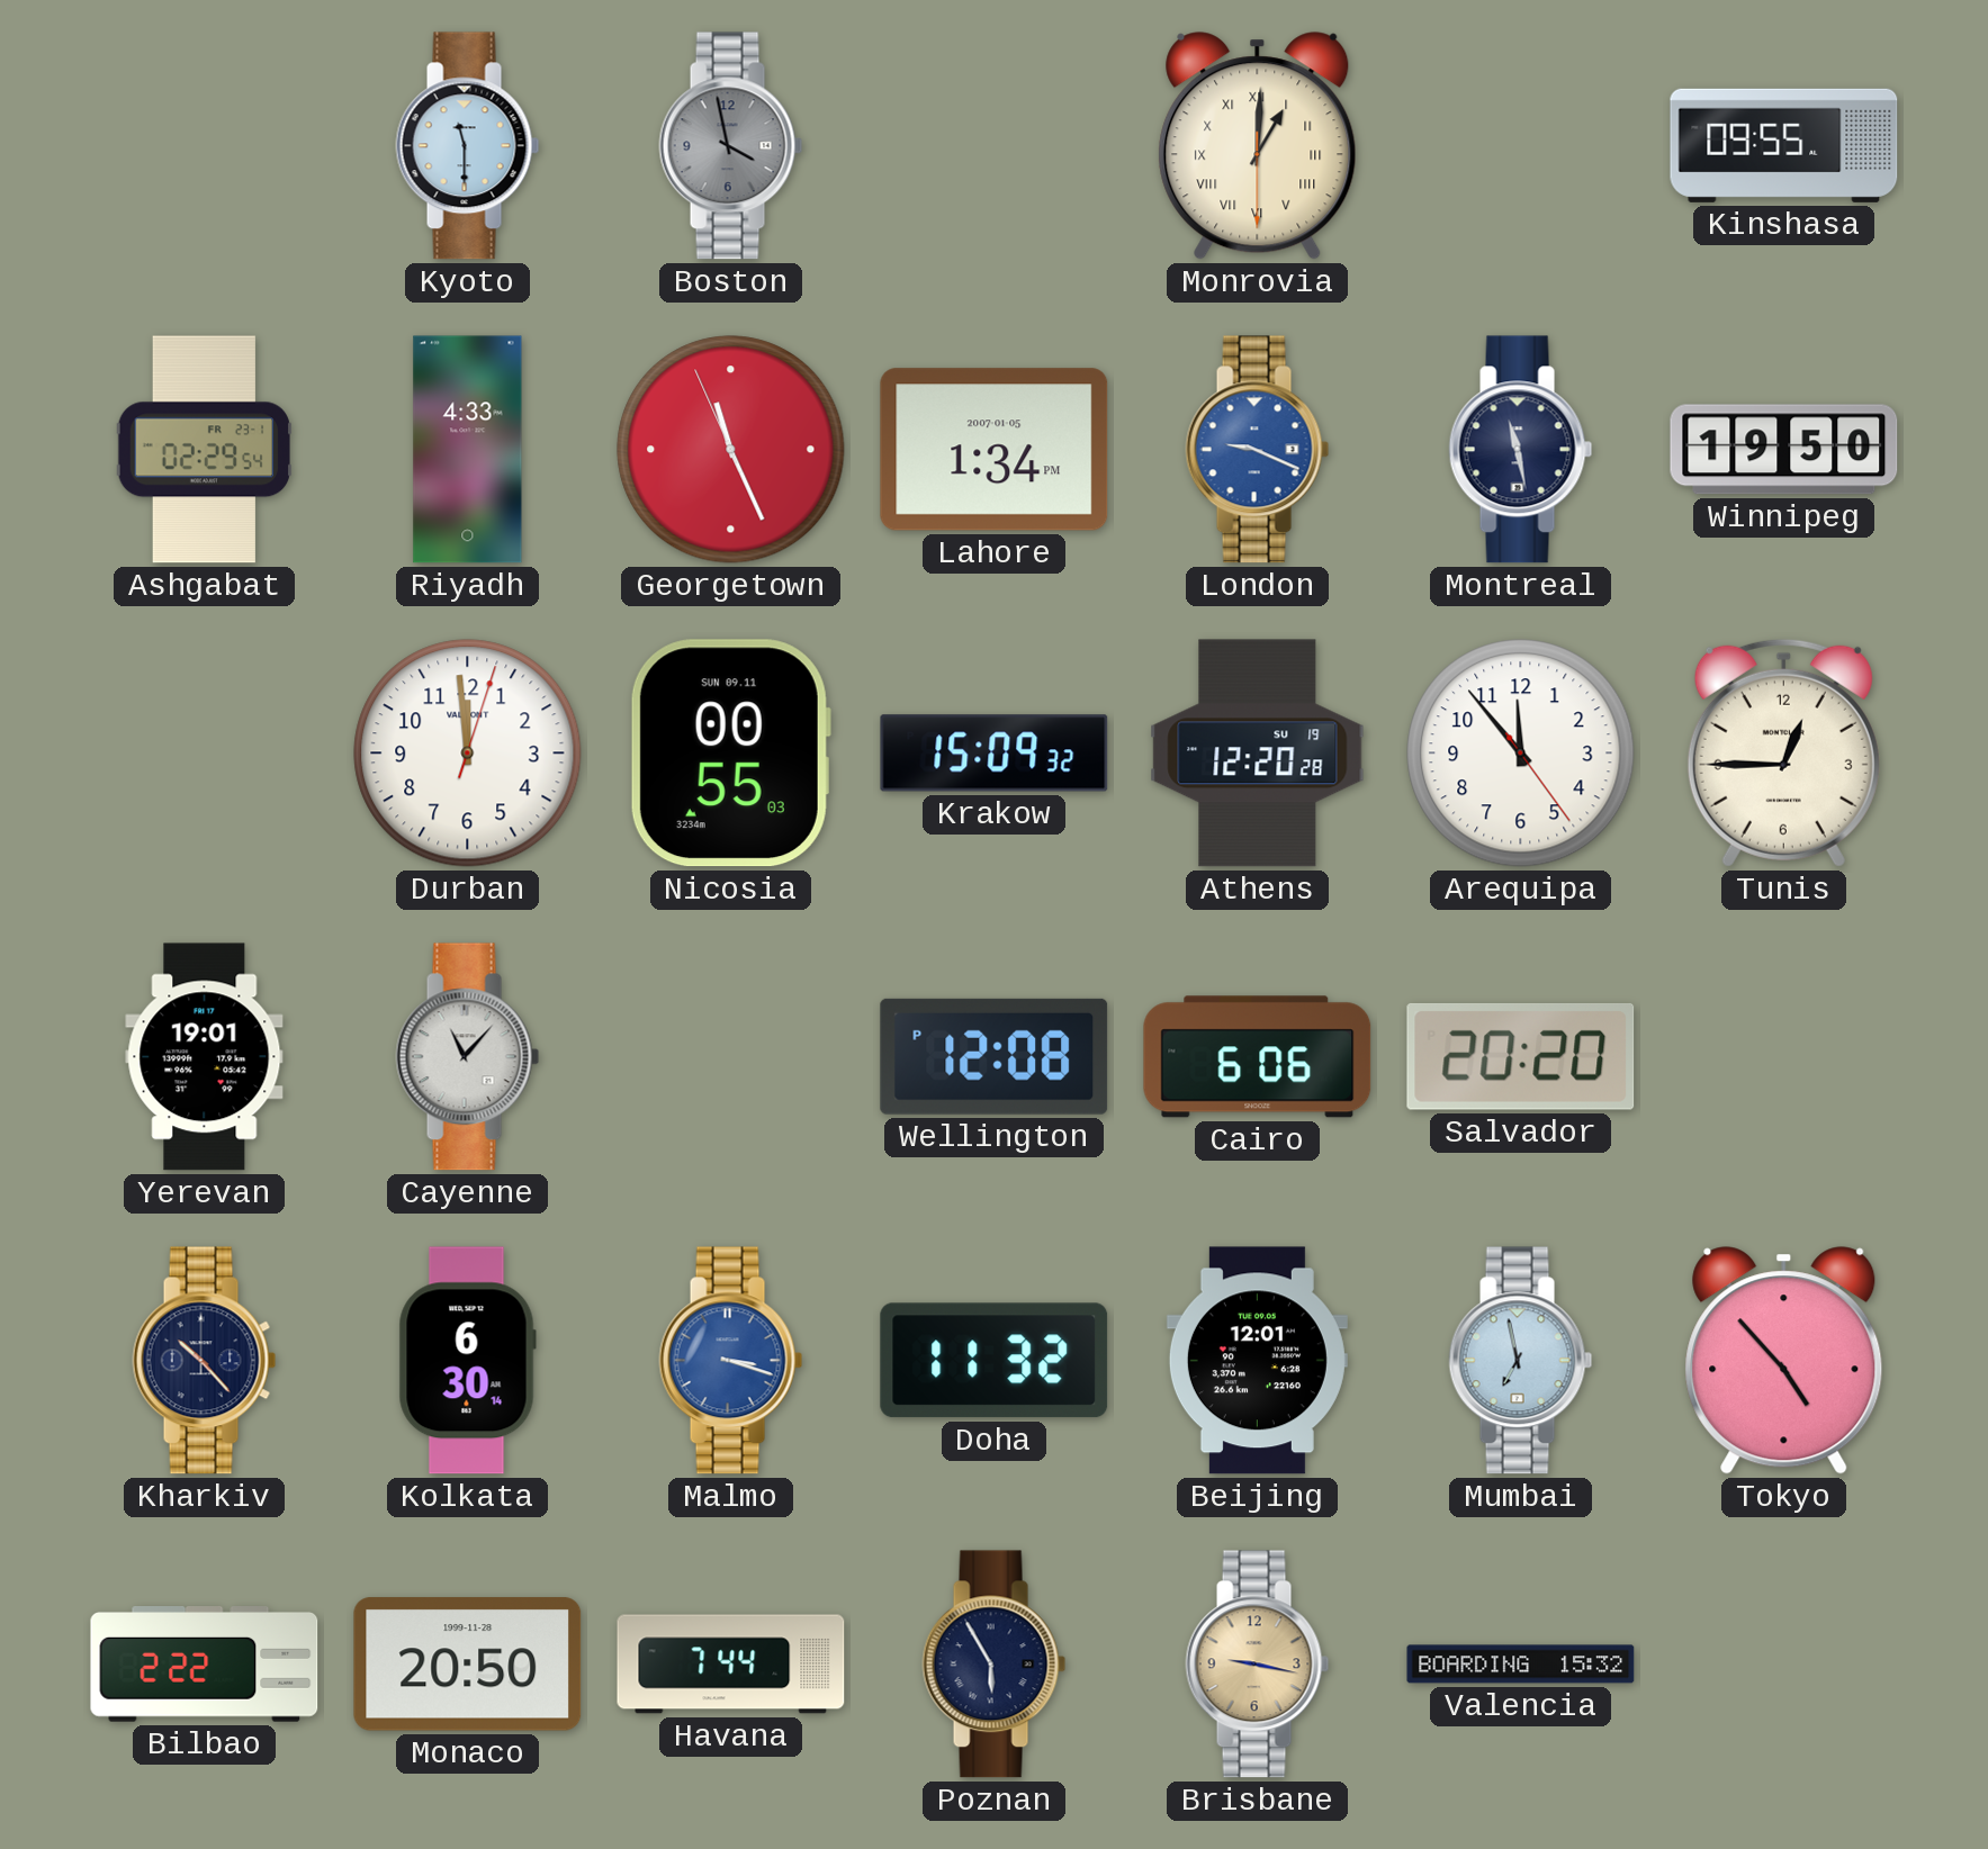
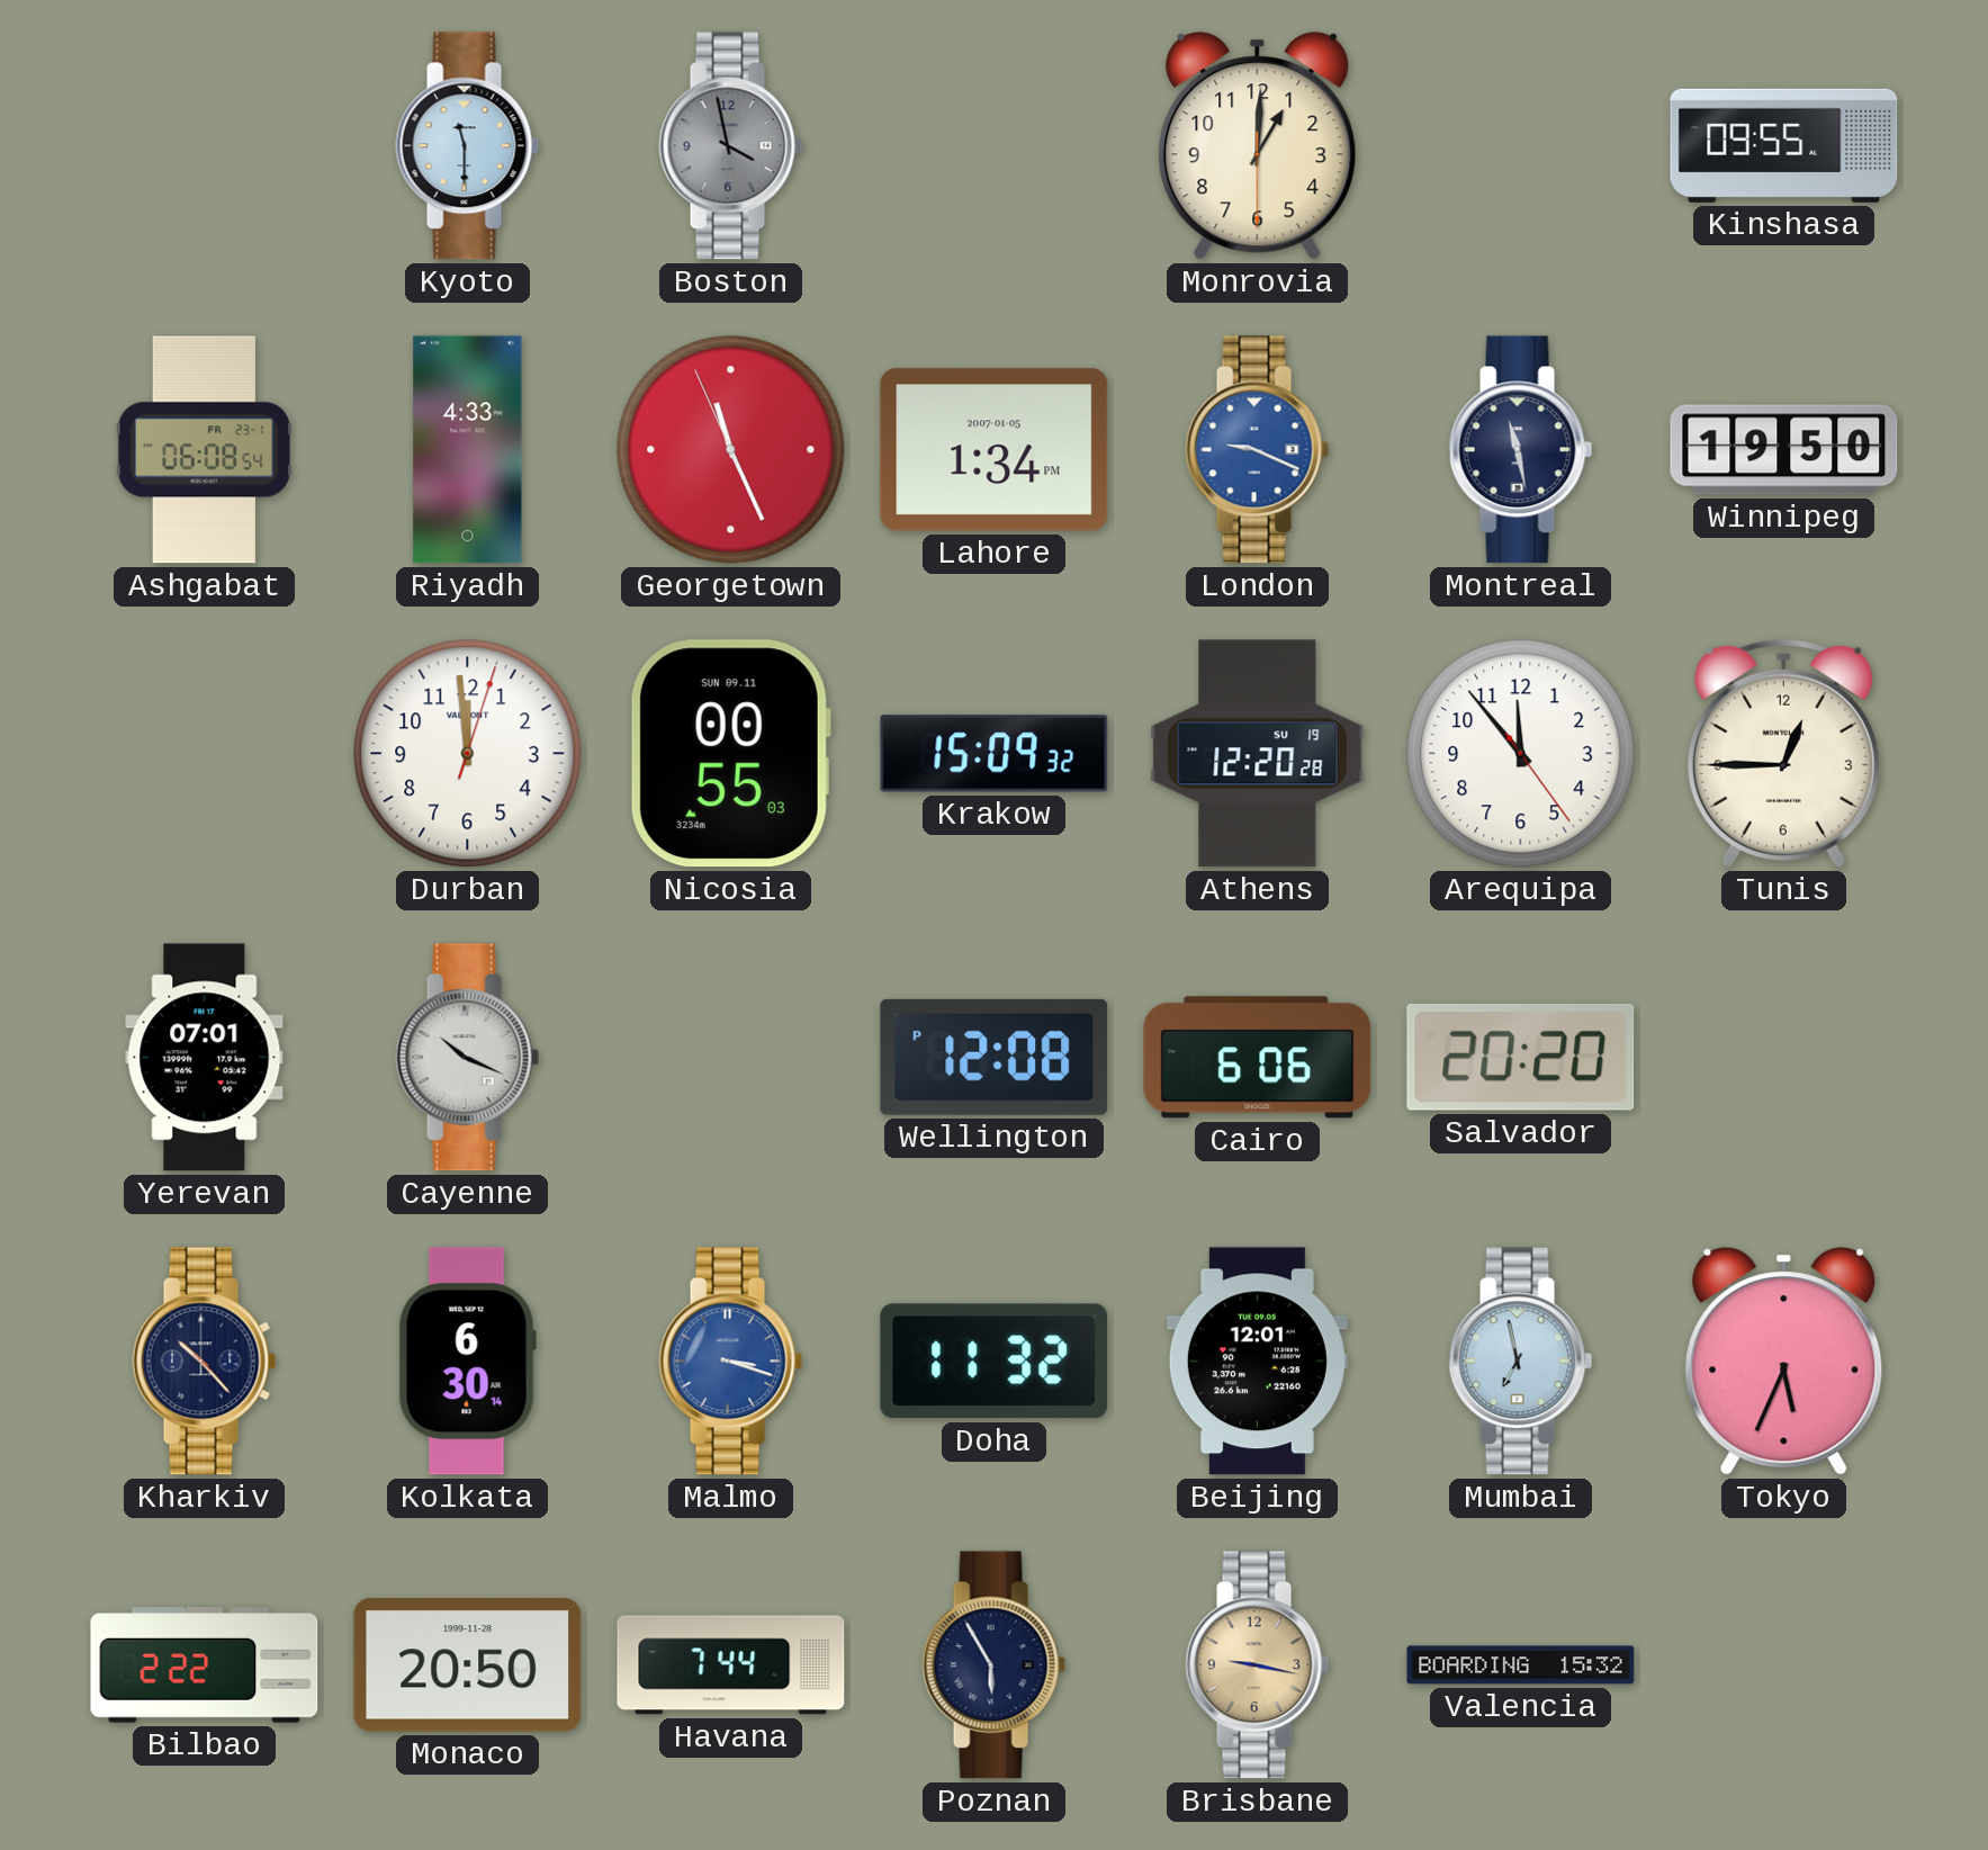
Monrovia numerals: Roman -> Arabic (1258, 146)
Ashgabat: 02:29 -> 06:08 (205, 450)
Yerevan: 19:01 -> 07:01 (205, 1058)
Cayenne: 11:07 -> 10:19 (468, 1058)
Tokyo: 4:53 -> 5:34 (1784, 1362)
